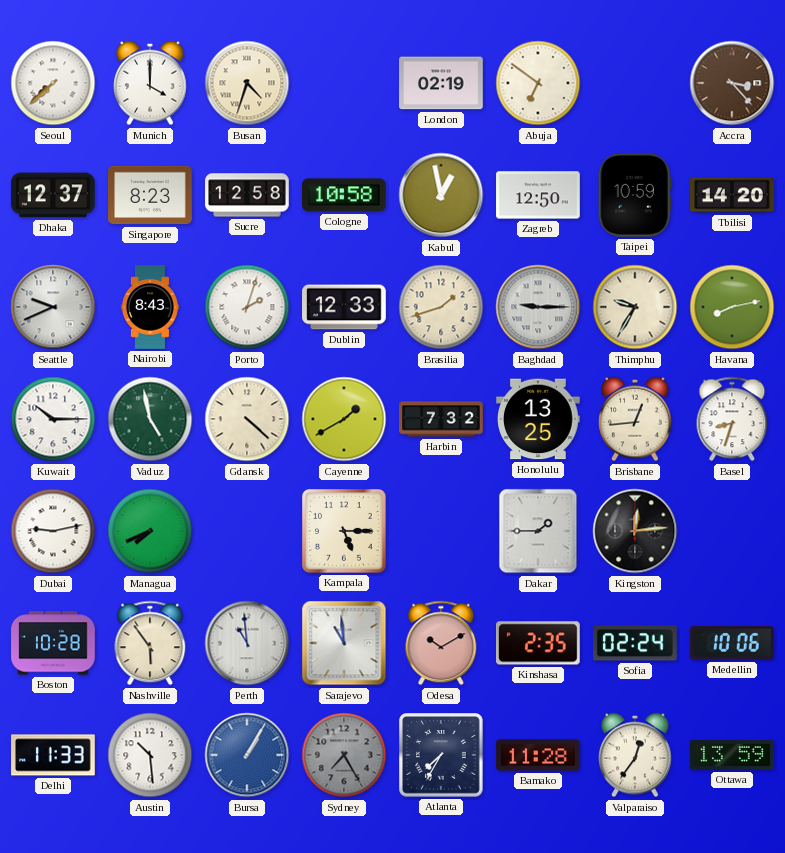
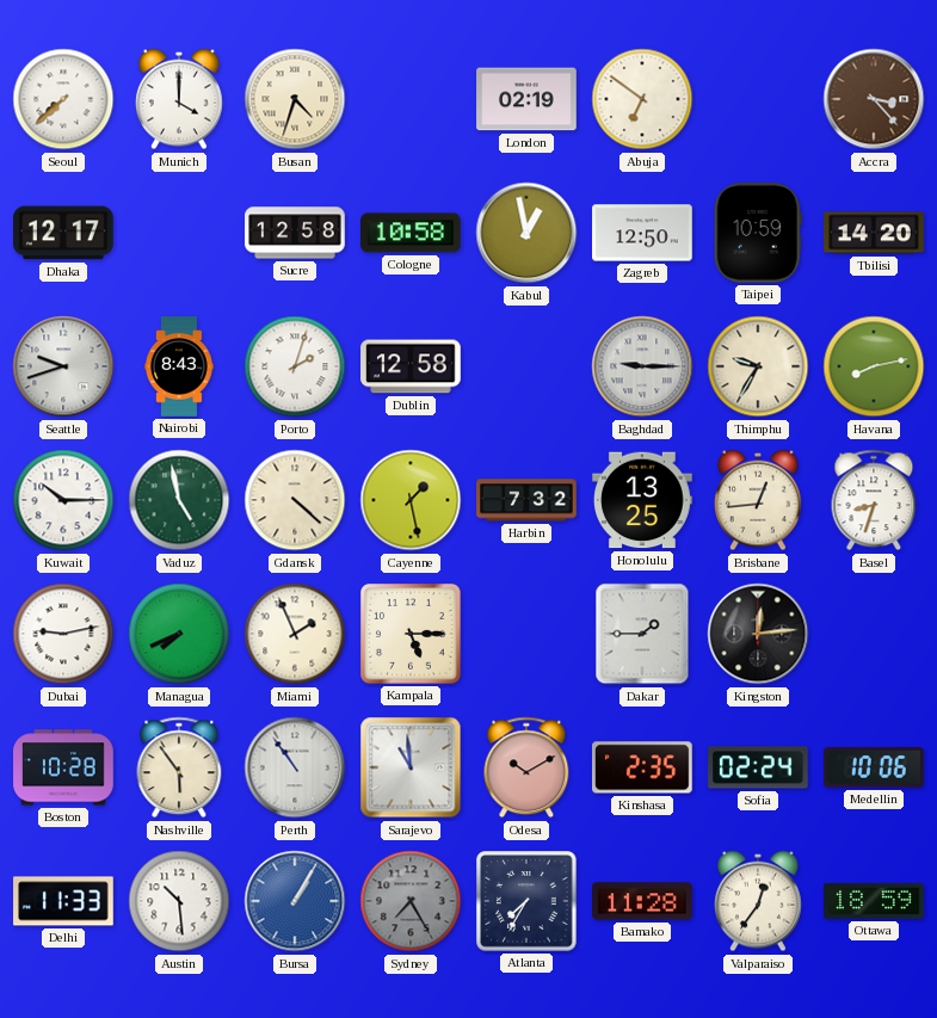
Dhaka: 12:37 -> 12:17 (64, 233)
Singapore: 8:23 -> none (150, 195)
Seattle: 9:41 -> 9:42 (63, 366)
Dublin: 12:33 -> 12:58 (411, 366)
Brasilia: 1:42 -> none (441, 307)
Cayenne: 1:40 -> 1:28 (411, 500)
Miami: none -> 1:56 (295, 634)
Perth: 10:59 -> 10:54 (295, 767)
Ottawa: 13:59 -> 18:59 (874, 901)
